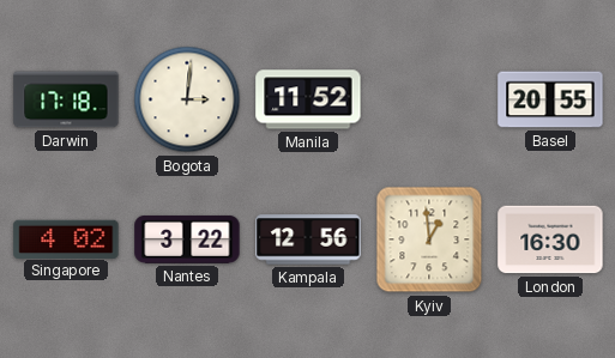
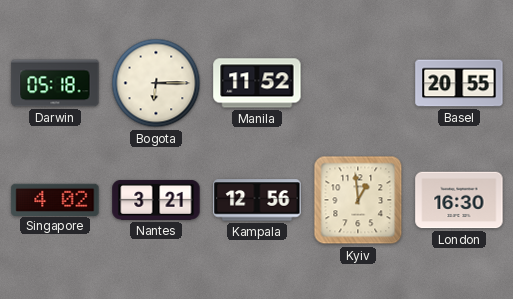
Darwin: 17:18 -> 05:18 (55, 83)
Bogota: 3:01 -> 6:15 (156, 83)
Nantes: 3:22 -> 3:21 (156, 200)
